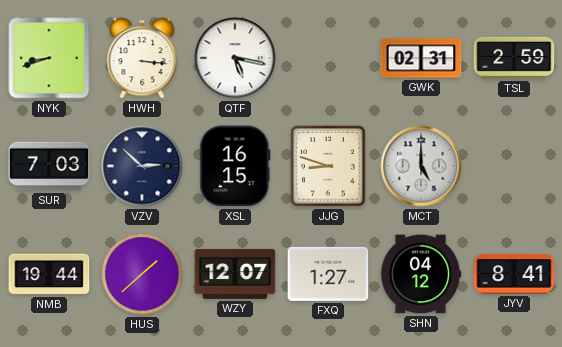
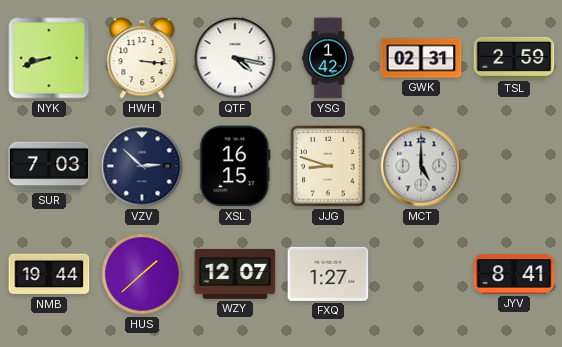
QTF: 5:17 -> 4:17 (235, 58)
YSG: none -> 1:42 (328, 58)
SHN: 04:12 -> none (421, 274)
